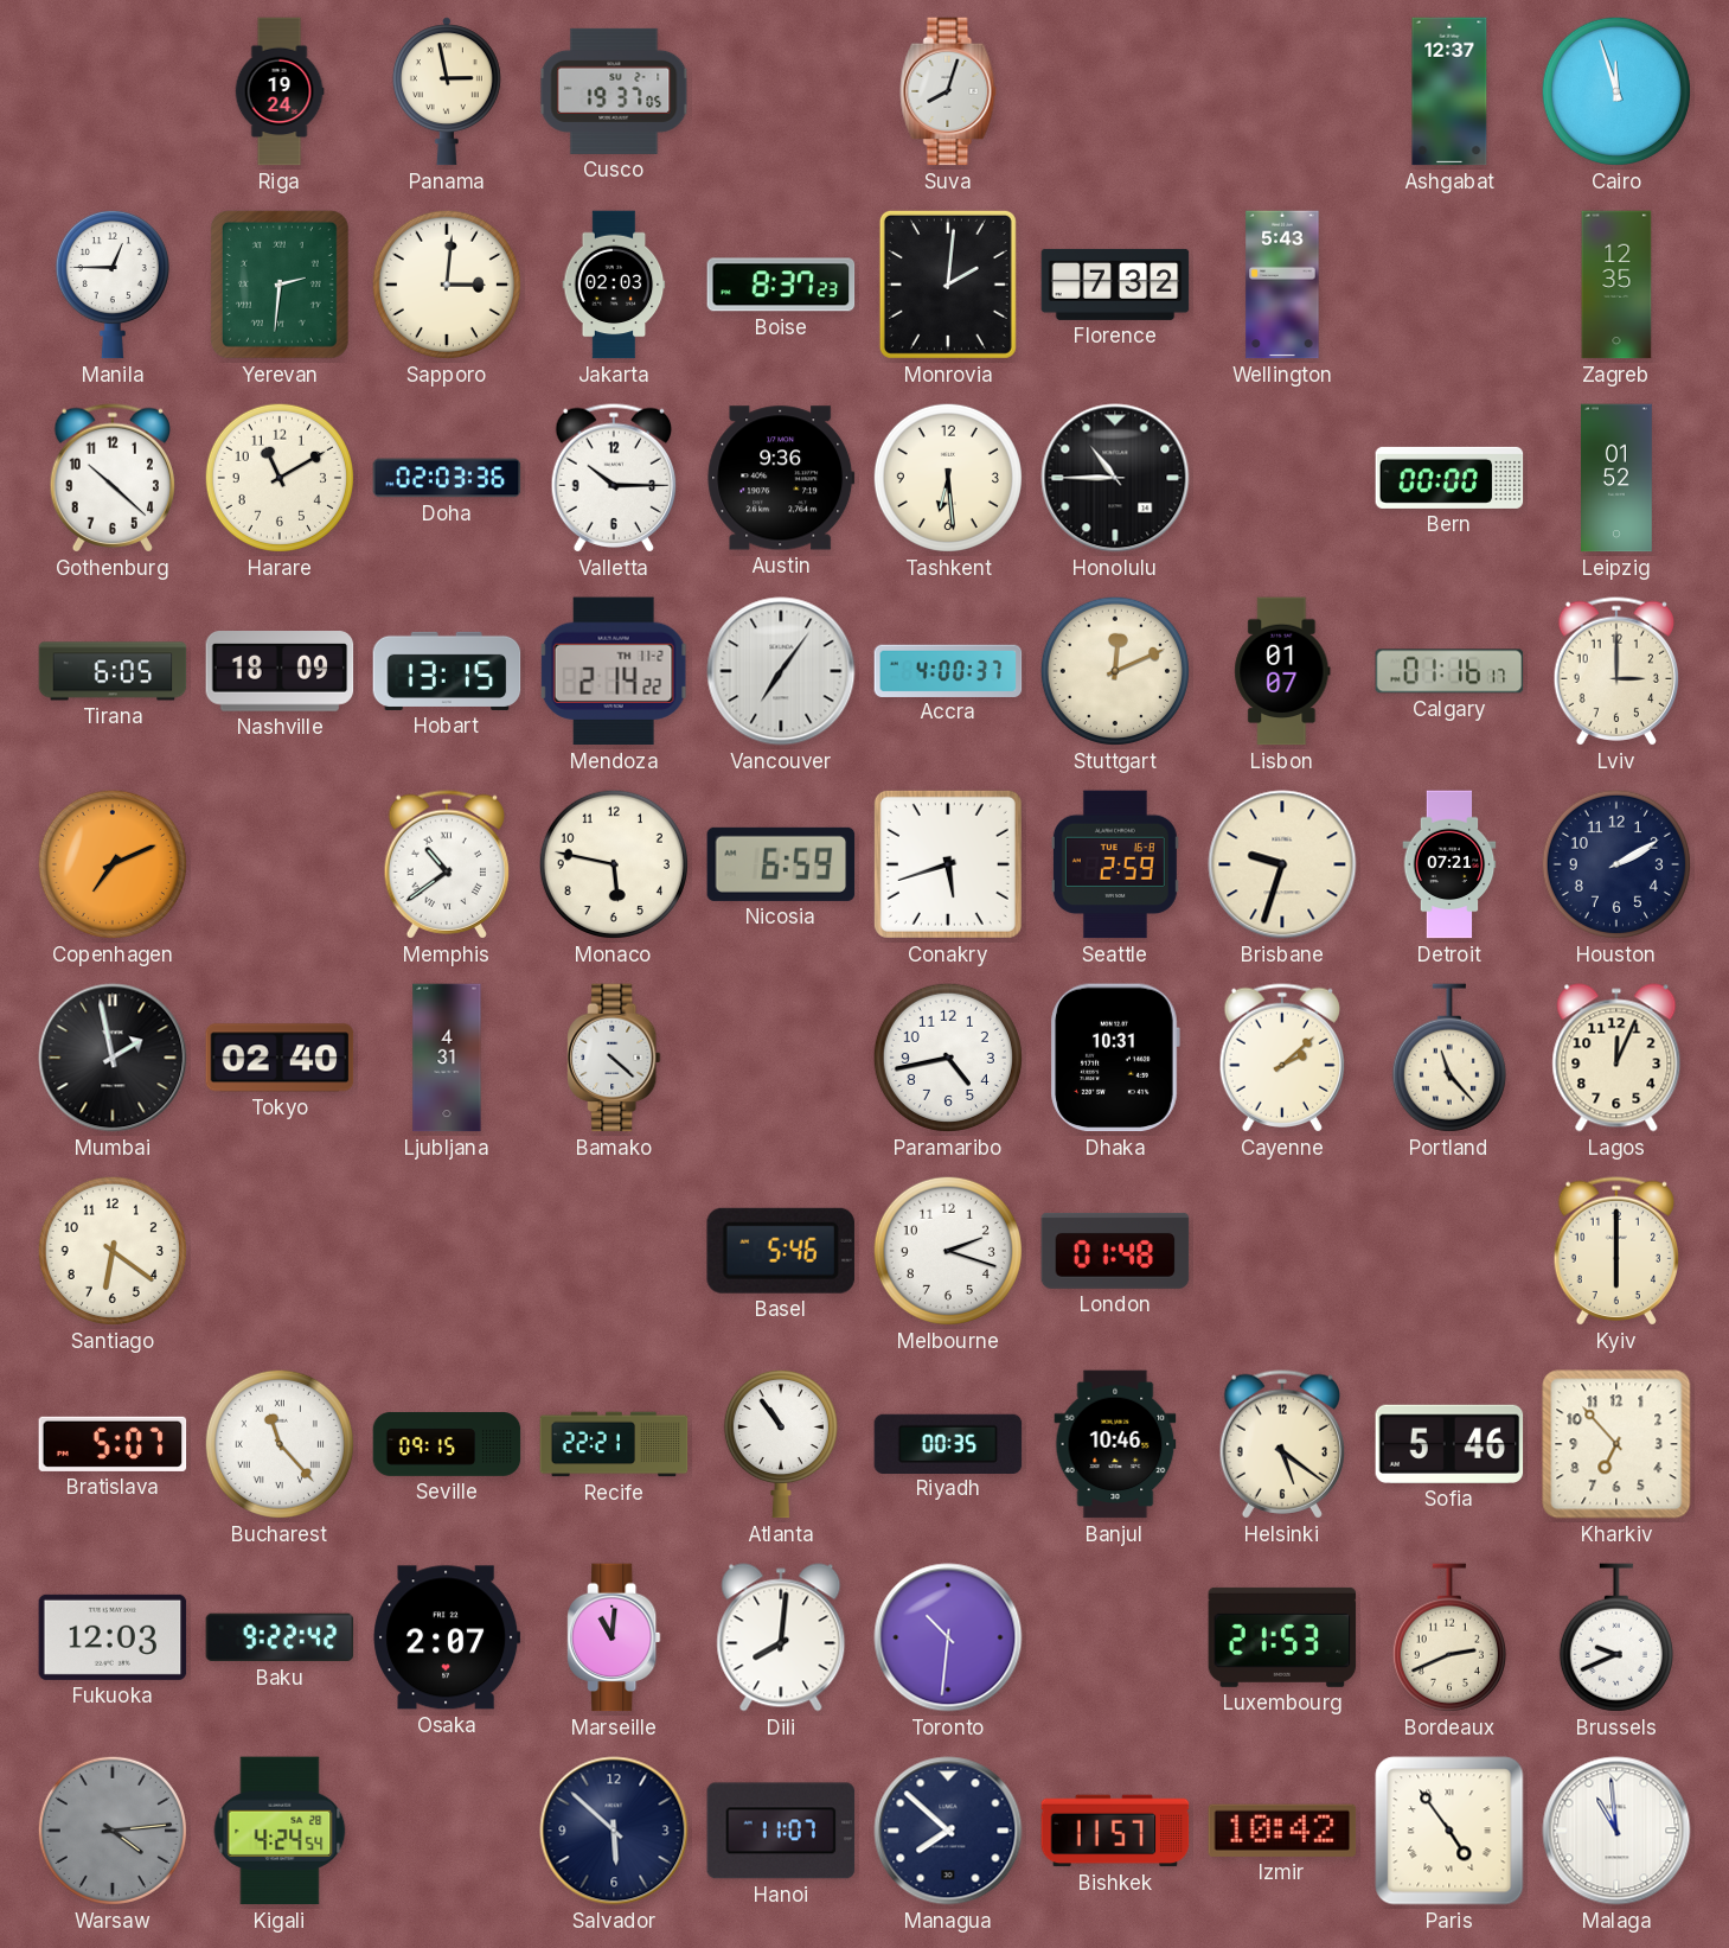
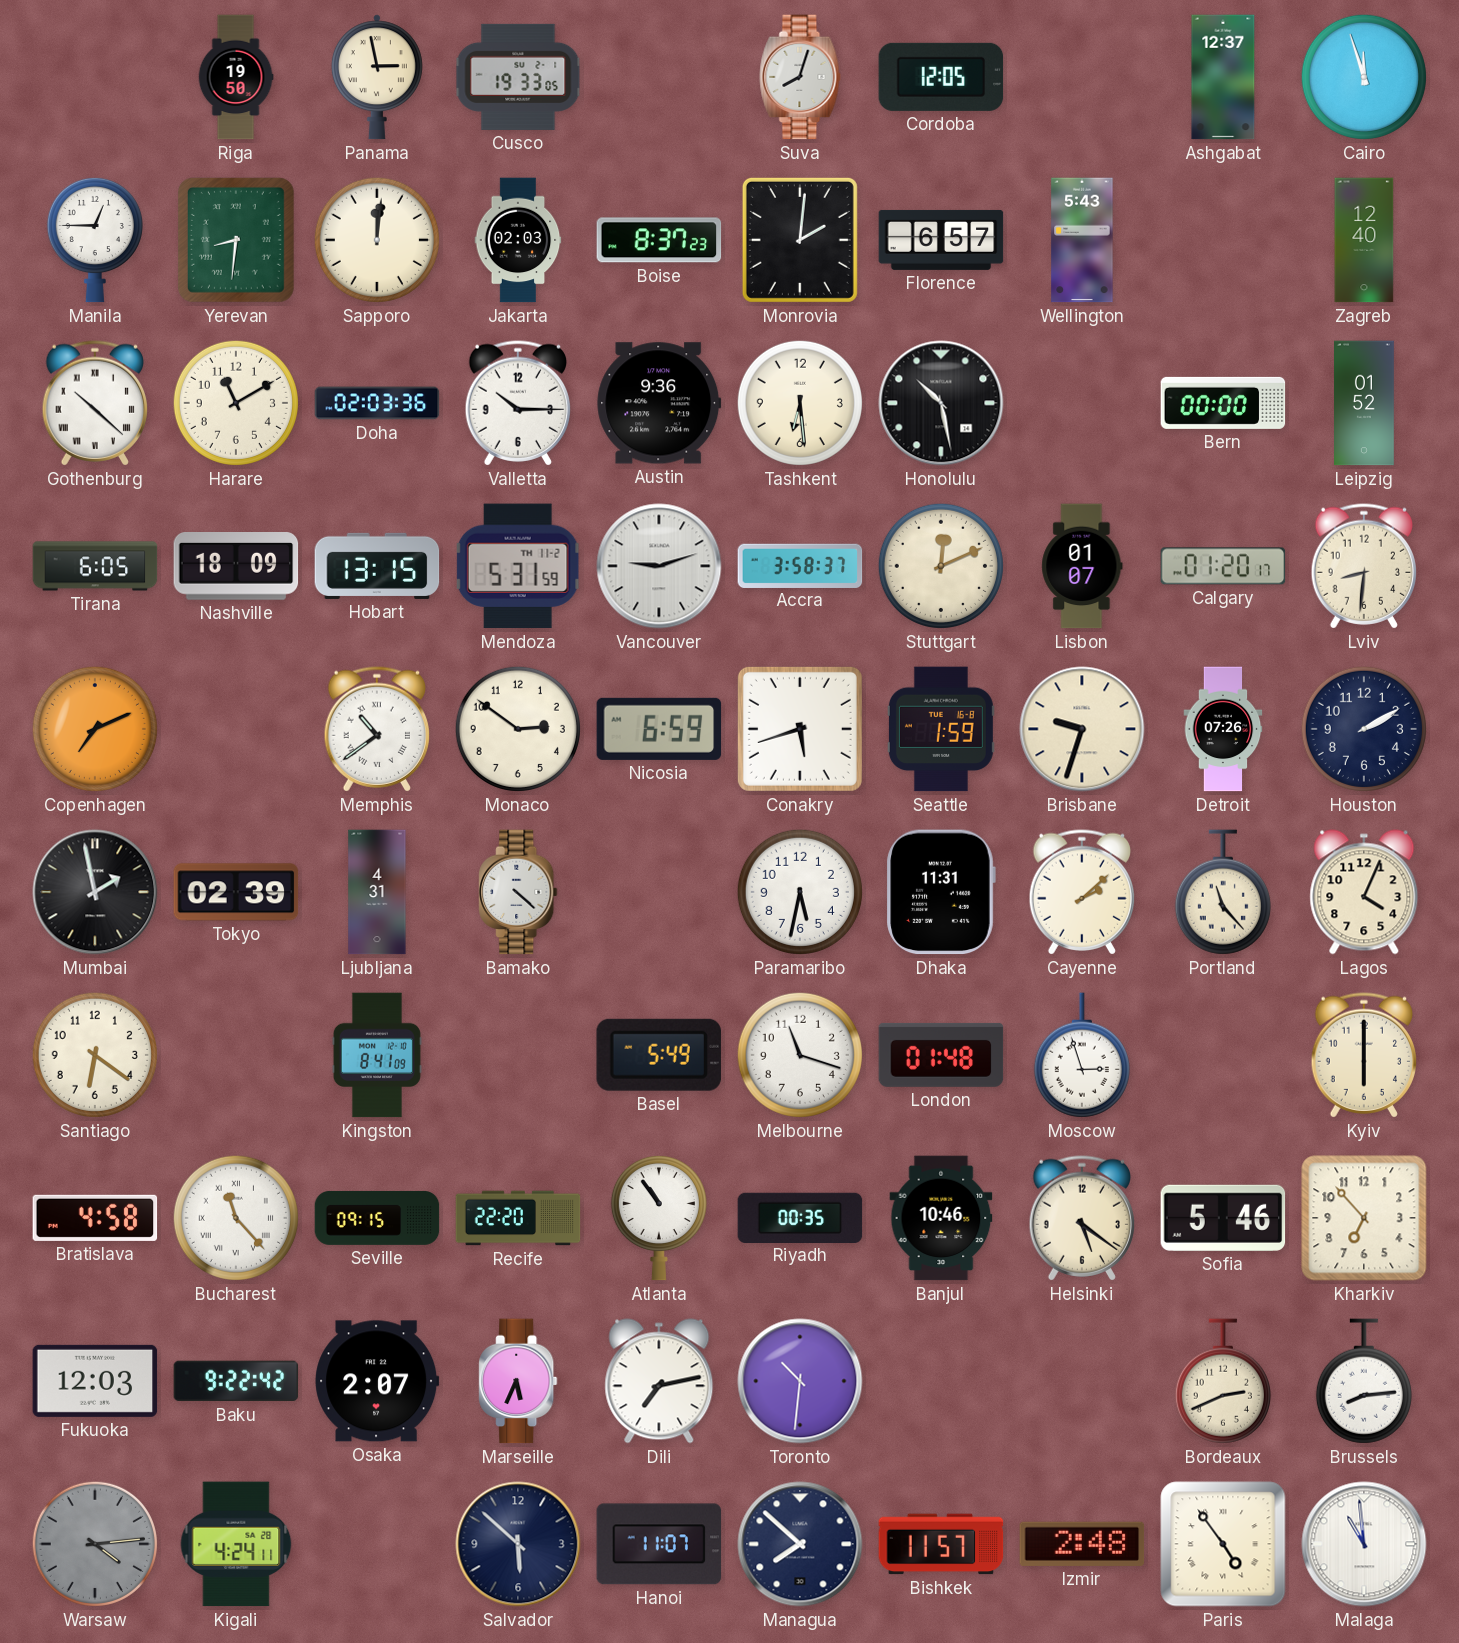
Riga: 19:24 -> 19:50 (236, 77)
Cusco: 19:37 -> 19:33 (518, 77)
Cordoba: none -> 12:05 (941, 77)
Yerevan: 2:31 -> 8:31 (236, 240)
Sapporo: 3:01 -> 12:01 (377, 240)
Florence: 7:32 -> 6:57 (941, 240)
Zagreb: 12:35 -> 12:40 (1364, 240)
Gothenburg numerals: Arabic -> Roman (94, 403)
Honolulu: 10:45 -> 10:28 (941, 403)
Mendoza: 2:14 -> 5:31 (518, 566)
Vancouver: 7:06 -> 9:12 (659, 566)
Accra: 4:00 -> 3:58 (800, 565)
Calgary: 01:16 -> 01:20 (1223, 566)
Lviv: 3:00 -> 8:31 (1363, 566)
Monaco: 5:47 -> 2:51 (518, 729)
Seattle: 2:59 -> 1:59 (941, 729)
Detroit: 07:21 -> 07:26 (1223, 729)
Tokyo: 02:40 -> 02:39 (236, 892)
Paramaribo: 4:43 -> 5:32 (800, 892)
Dhaka: 10:31 -> 11:31 (941, 892)
Lagos: 12:04 -> 4:04 (1364, 892)
Kingston: none -> 8:41 (377, 1055)
Basel: 5:46 -> 5:49 (659, 1055)
Melbourne: 2:18 -> 11:18 (800, 1055)
Moscow: none -> 2:57 (1082, 1055)
Bratislava: 5:07 -> 4:58 (95, 1218)
Recife: 22:21 -> 22:20 (518, 1218)
Marseille: 11:01 -> 5:34 (518, 1381)
Dili: 8:01 -> 7:13 (659, 1381)
Luxembourg: 21:53 -> none (1282, 1637)
Brussels: 9:41 -> 8:14 (1364, 1381)
Kigali: 4:24:54 -> 4:24:11 (236, 1544)
Izmir: 10:42 -> 2:48 (1082, 1544)
